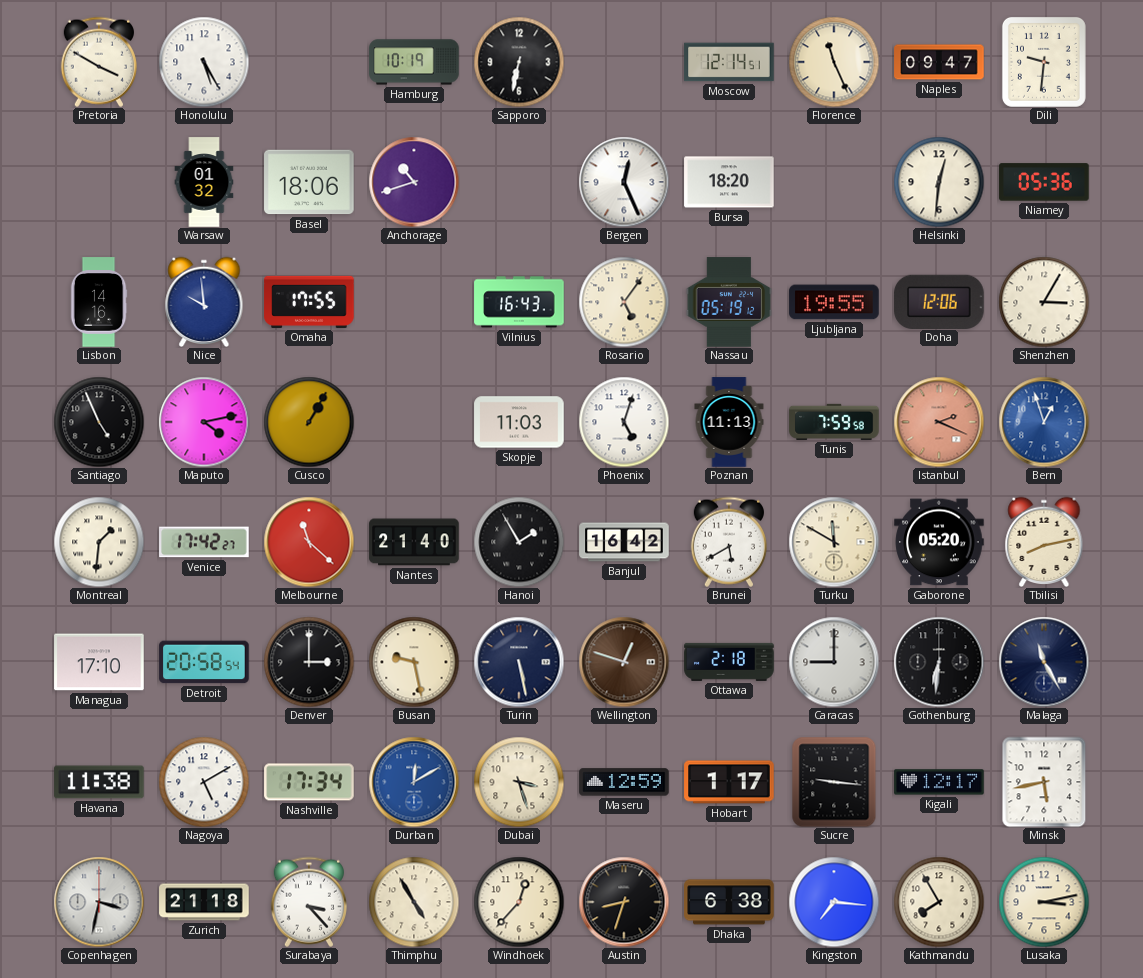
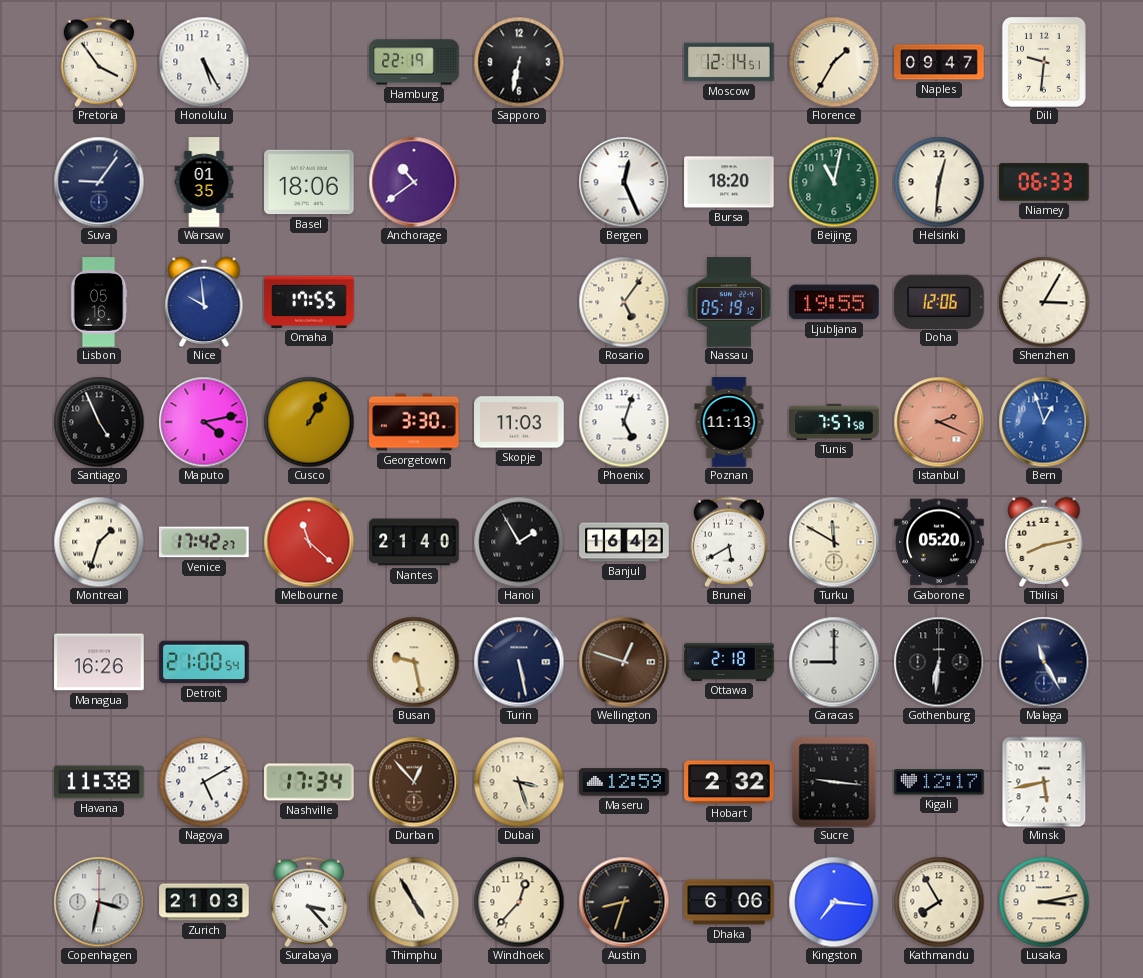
Pretoria: 3:50 -> 3:54 (99, 62)
Hamburg: 10:19 -> 22:19 (414, 62)
Florence: 11:26 -> 1:35 (834, 62)
Suva: none -> 9:06 (99, 182)
Warsaw: 01:32 -> 01:35 (204, 182)
Anchorage: 10:42 -> 10:39 (414, 182)
Beijing: none -> 11:02 (834, 182)
Niamey: 05:36 -> 06:33 (1044, 182)
Lisbon: 14:16 -> 05:16 (99, 302)
Vilnius: 16:43 -> none (519, 302)
Georgetown: none -> 3:30 (414, 422)
Tunis: 7:59 -> 7:57 (834, 422)
Montreal: 1:31 -> 1:33 (99, 542)
Managua: 17:10 -> 16:26 (99, 662)
Detroit: 20:58 -> 21:00 (204, 662)
Denver: 3:00 -> none (309, 662)
Durban: 12:10 -> 12:53 (414, 782)
Durban dial: blue -> brown (414, 782)
Hobart: 1:17 -> 2:32 (729, 782)
Zurich: 21:18 -> 21:03 (204, 902)
Dhaka: 6:38 -> 6:06 (729, 902)
